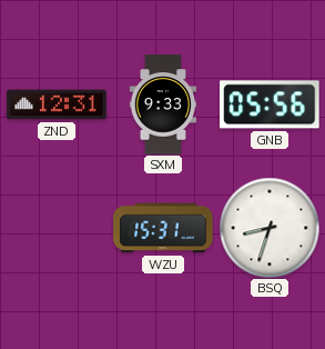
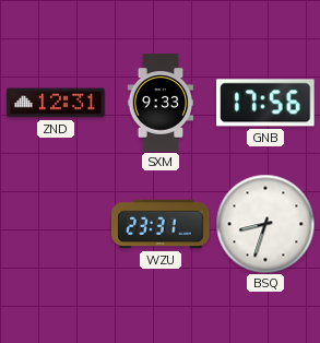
GNB: 05:56 -> 17:56 (265, 103)
WZU: 15:31 -> 23:31 (161, 224)
